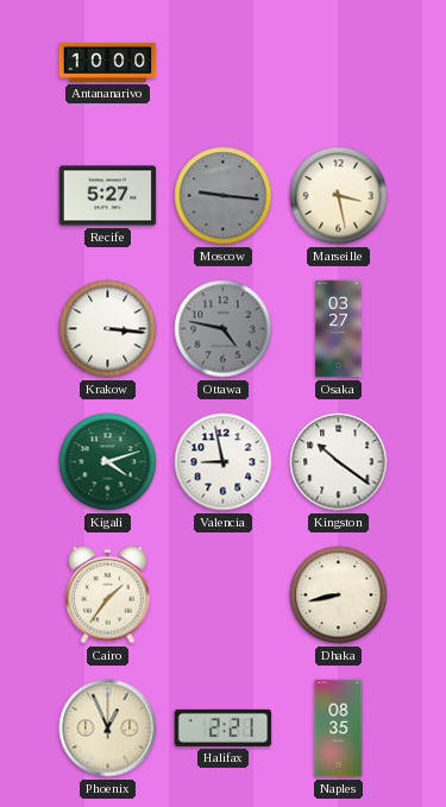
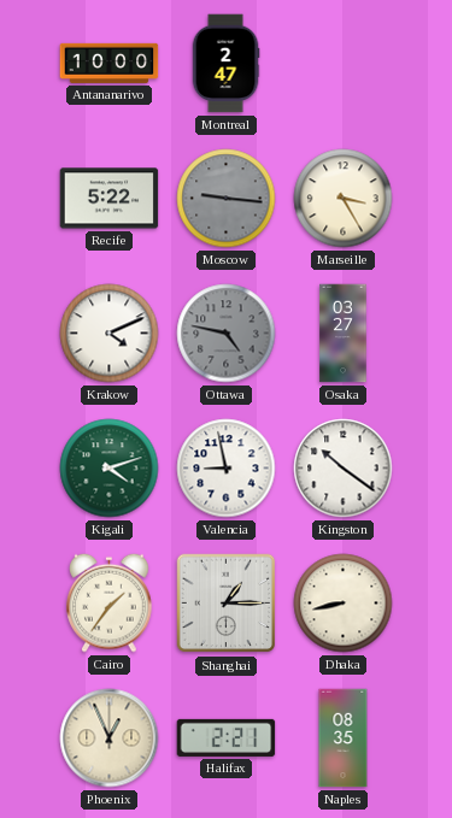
Montreal: none -> 2:47 (225, 64)
Recife: 5:27 -> 5:22 (110, 199)
Marseille: 3:28 -> 3:25 (344, 199)
Krakow: 3:16 -> 4:11 (110, 334)
Shanghai: none -> 1:15 (227, 604)
